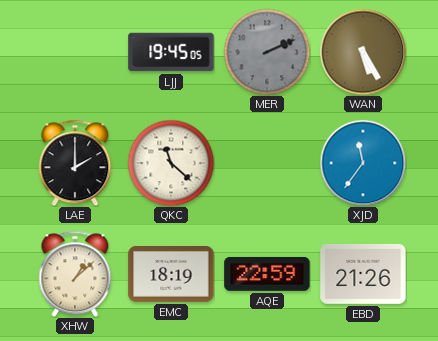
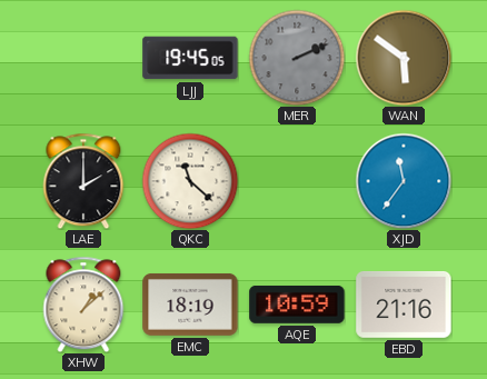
WAN: 5:25 -> 5:51 (404, 58)
AQE: 22:59 -> 10:59 (297, 305)
EBD: 21:26 -> 21:16 (404, 306)
